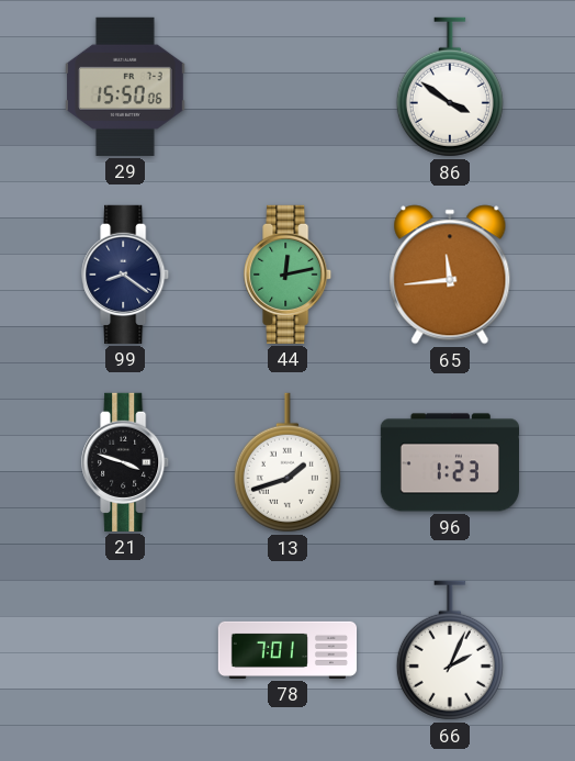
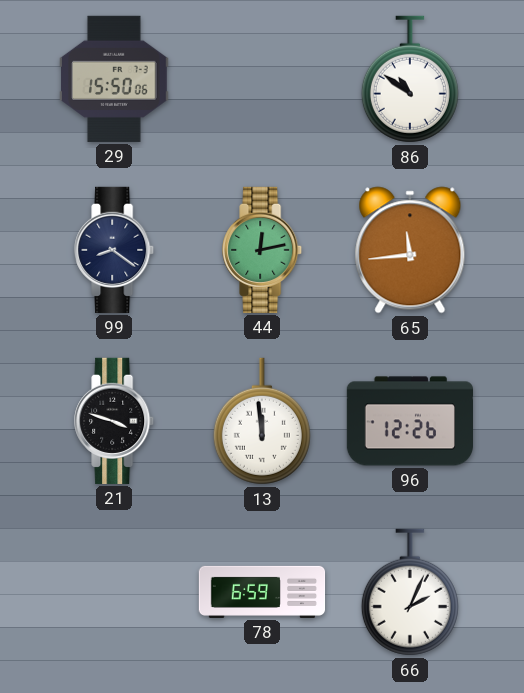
86: 3:51 -> 10:51 (410, 79)
13: 1:42 -> 11:59 (262, 421)
96: 1:23 -> 12:26 (409, 421)
78: 7:01 -> 6:59 (262, 592)
